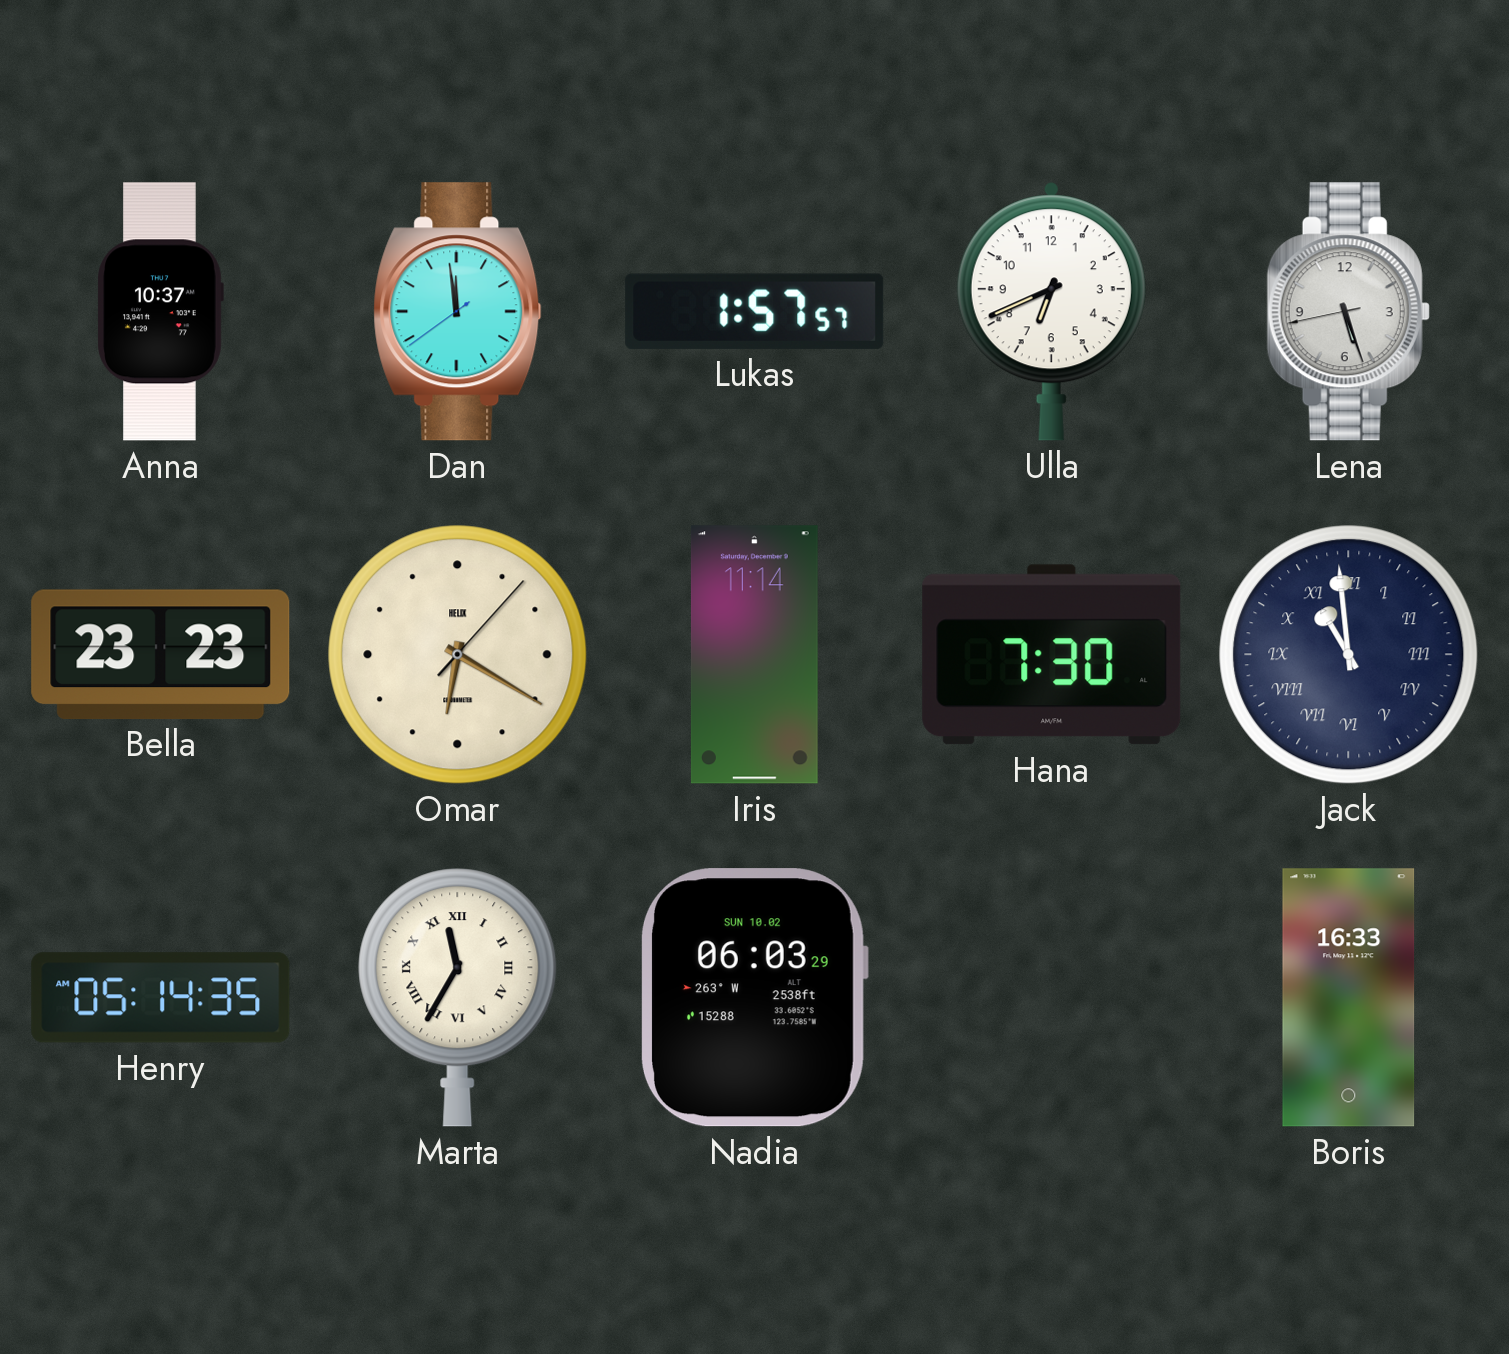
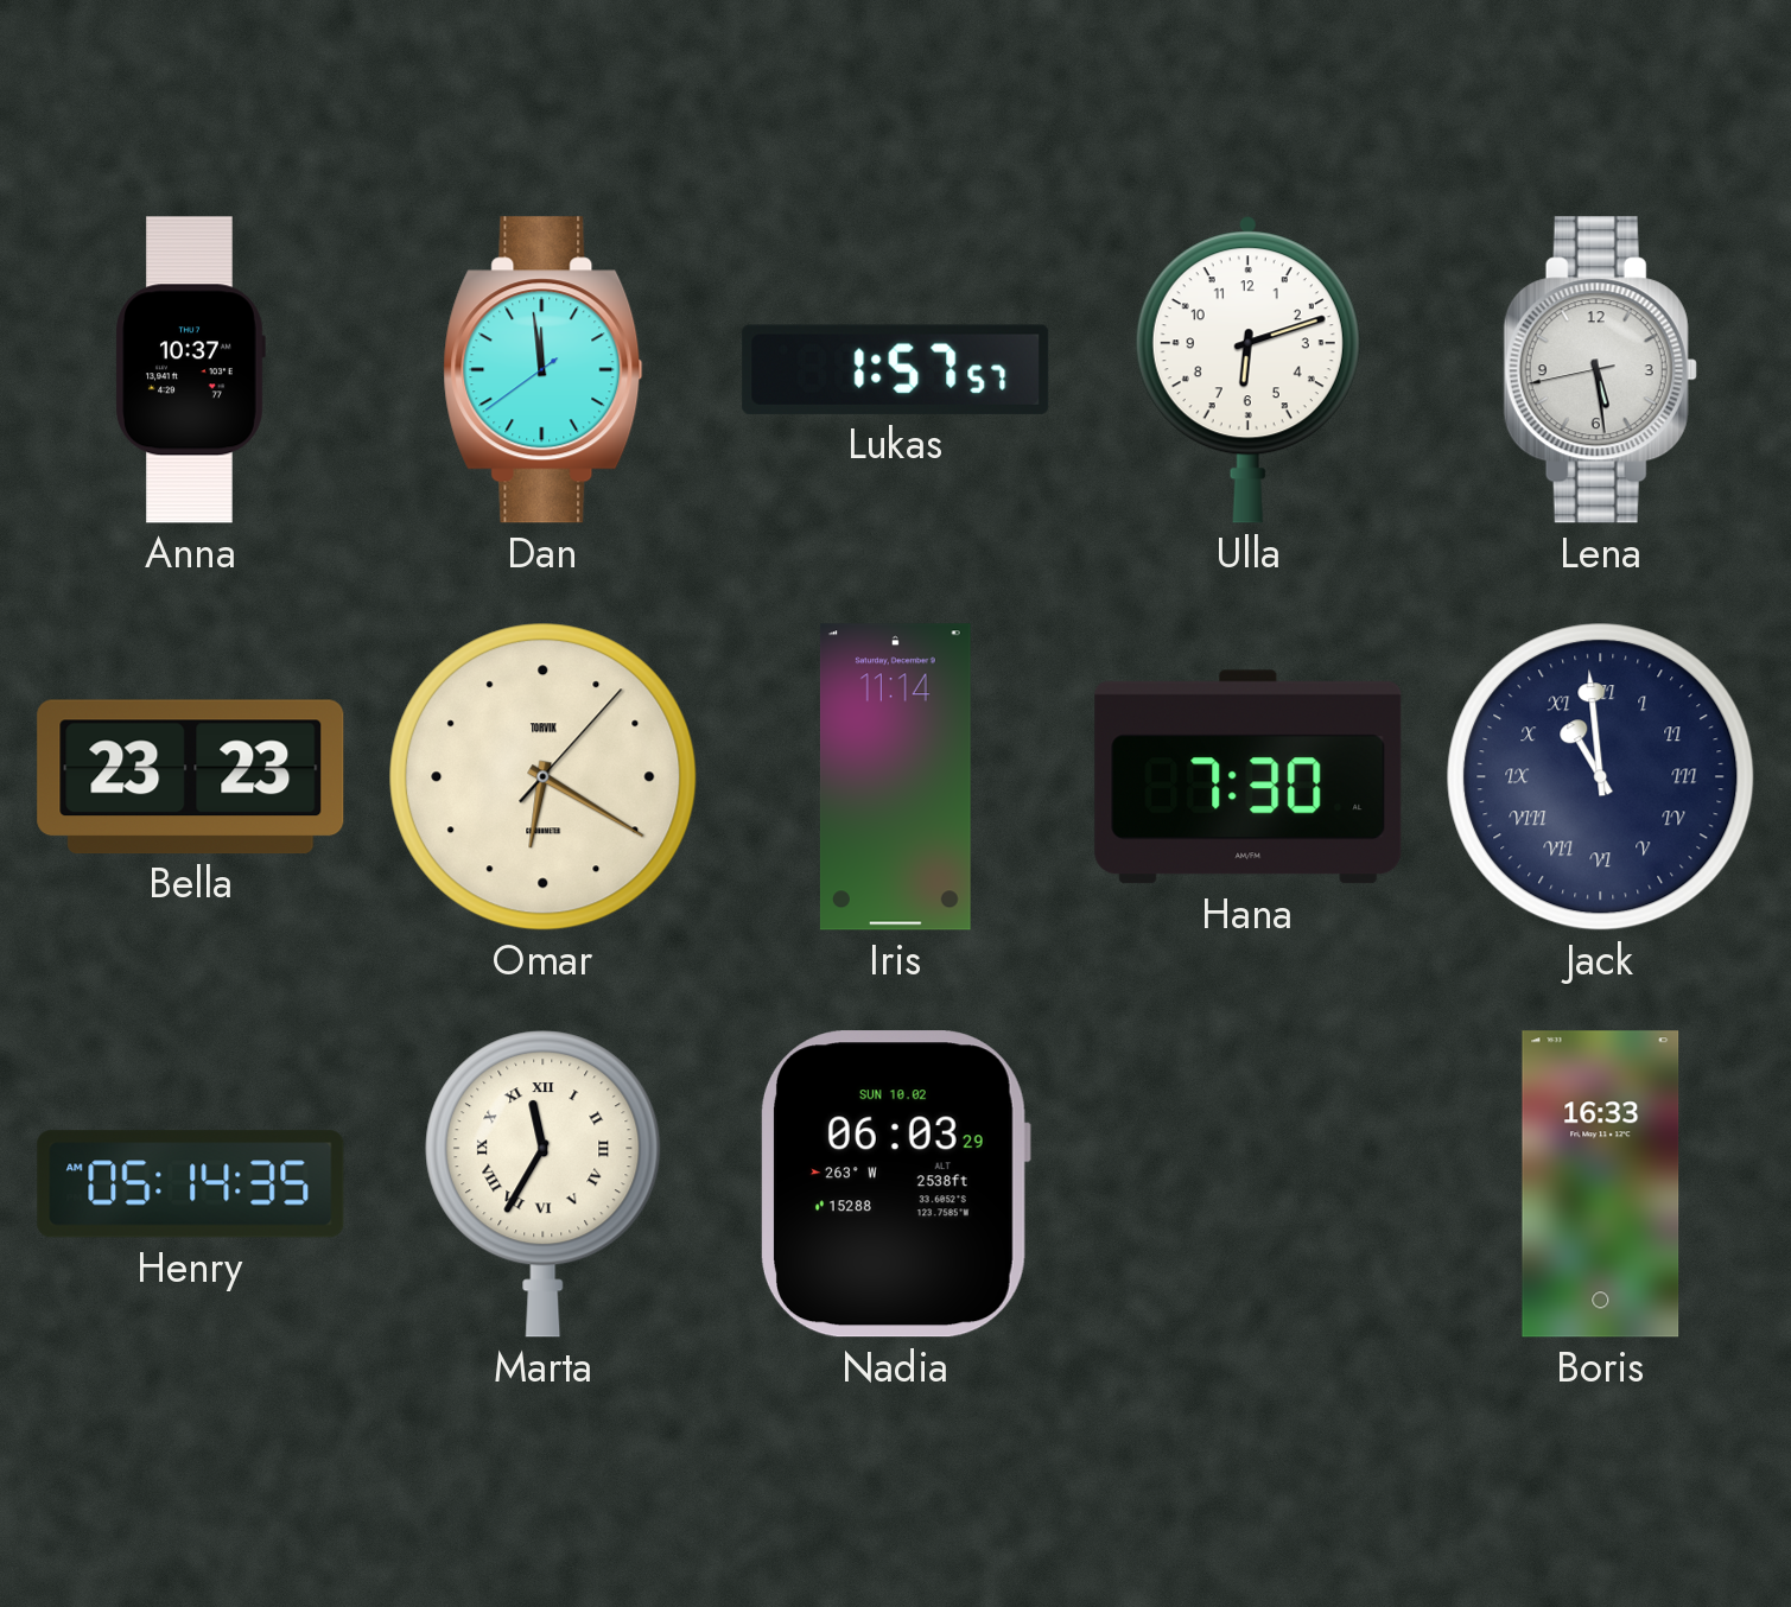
Ulla: 6:41 -> 6:12 (1247, 370)
Lena: 5:26 -> 5:28 (1600, 370)
Omar brand: HELIX -> TORVIK (544, 777)
